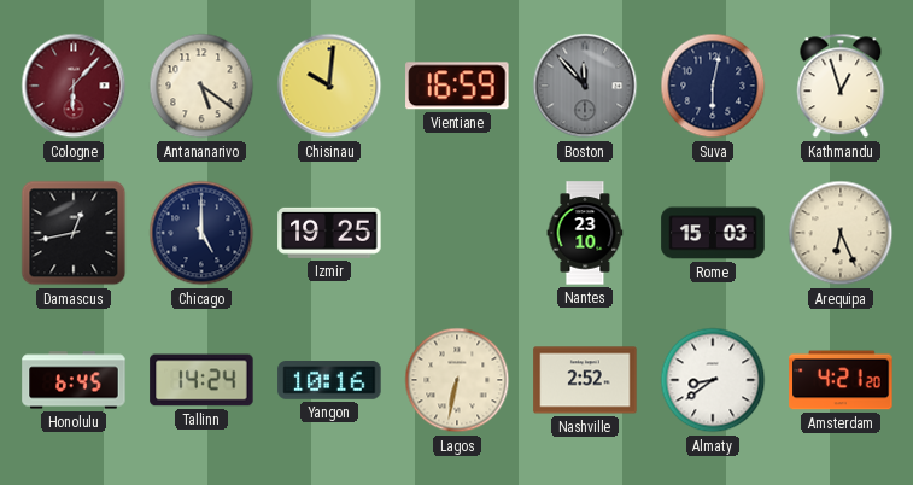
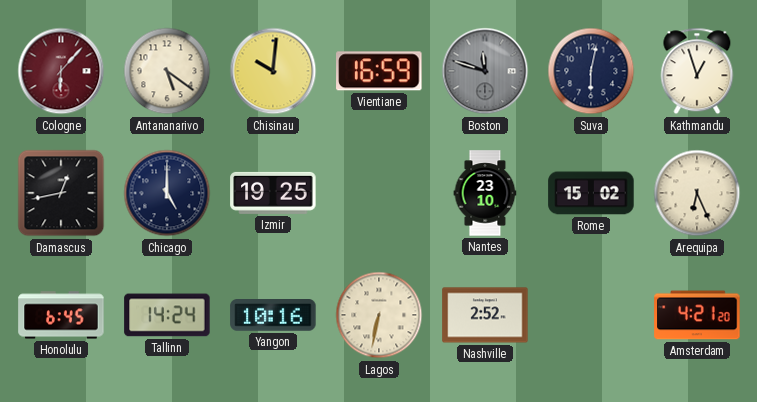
Boston: 11:53 -> 11:48 (485, 71)
Rome: 15:03 -> 15:02 (591, 193)
Almaty: 8:39 -> none (713, 380)
